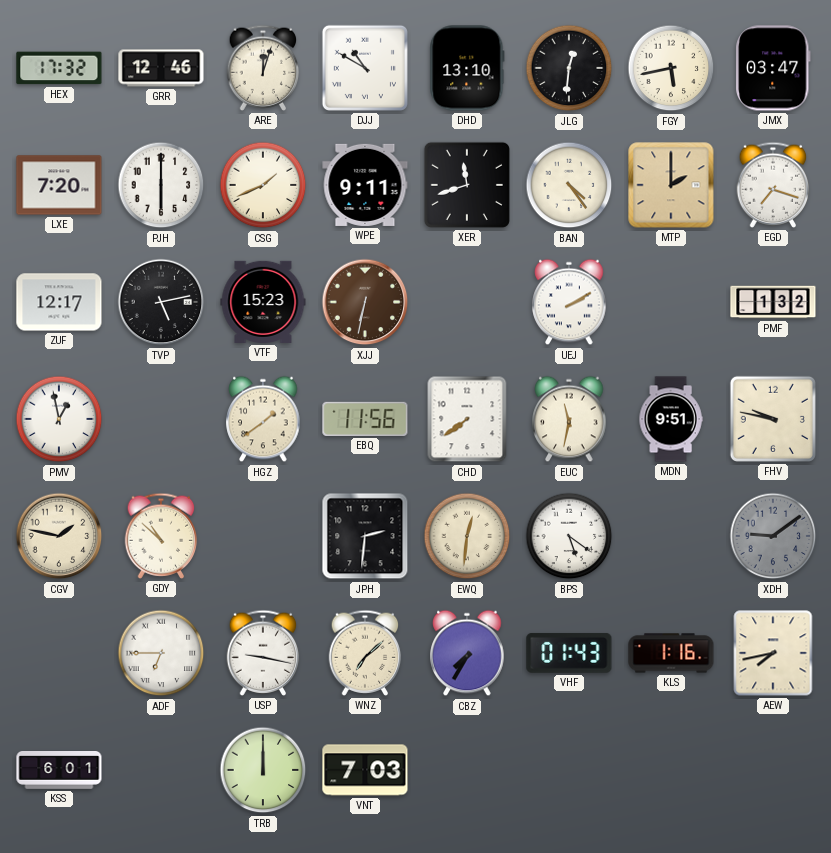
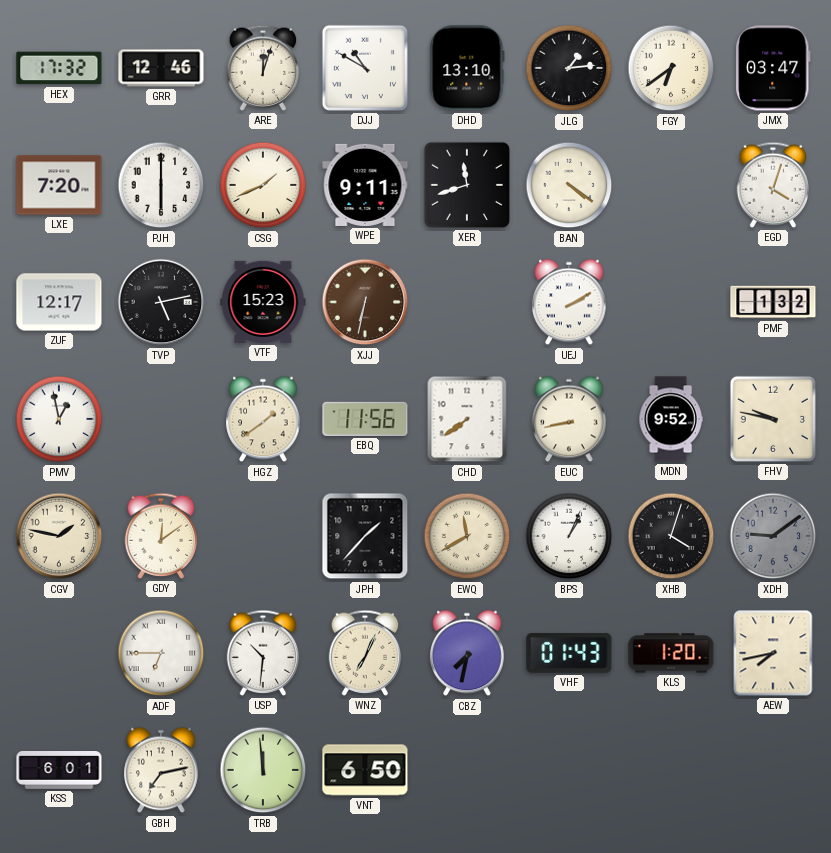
JLG: 12:31 -> 1:14 (569, 68)
FGY: 5:43 -> 6:39 (671, 68)
BAN: 4:24 -> 4:21 (569, 185)
MTP: 2:00 -> none (671, 185)
EGD: 7:18 -> 4:03 (773, 185)
EUC: 11:32 -> 8:43 (569, 419)
MDN: 9:51 -> 9:52 (671, 419)
GDY: 10:52 -> 12:09 (161, 536)
JPH: 2:31 -> 1:37 (365, 536)
EWQ: 12:31 -> 11:40 (467, 536)
BPS: 5:21 -> 1:04 (569, 536)
XHB: none -> 4:03 (671, 536)
USP: 9:17 -> 10:31 (263, 653)
WNZ: 7:08 -> 7:04 (365, 653)
CBZ: 7:35 -> 7:32 (467, 653)
KLS: 1:16 -> 1:20 (671, 653)
GBH: none -> 7:13 (161, 770)
TRB: 12:00 -> 11:59 (263, 770)
VNT: 7:03 -> 6:50 (365, 770)
